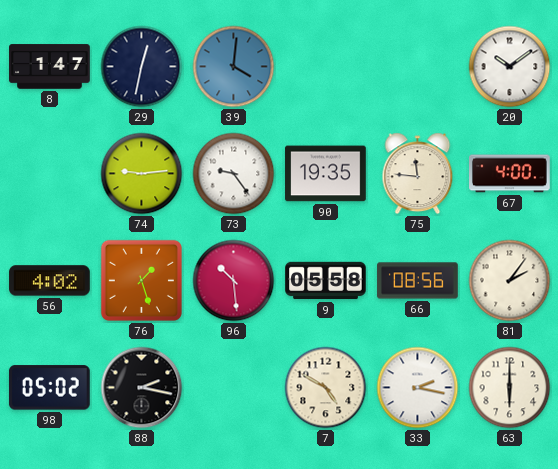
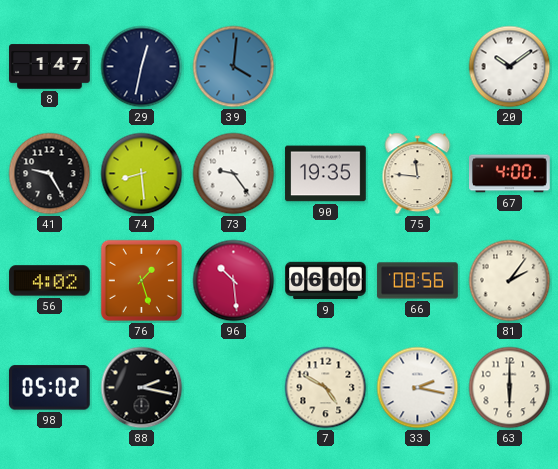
41: none -> 9:25 (50, 174)
74: 9:14 -> 8:29 (142, 174)
9: 05:58 -> 06:00 (326, 281)
